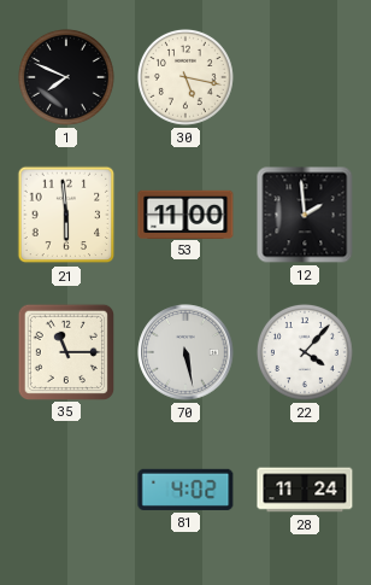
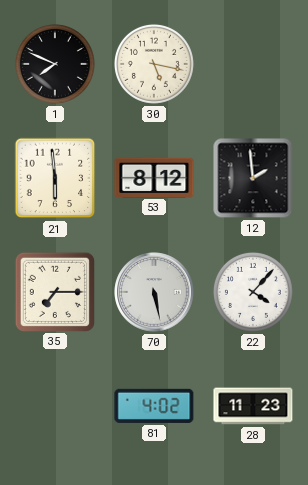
53: 11:00 -> 8:12 (154, 177)
35: 11:15 -> 7:15 (54, 291)
28: 11:24 -> 11:23 (253, 406)
